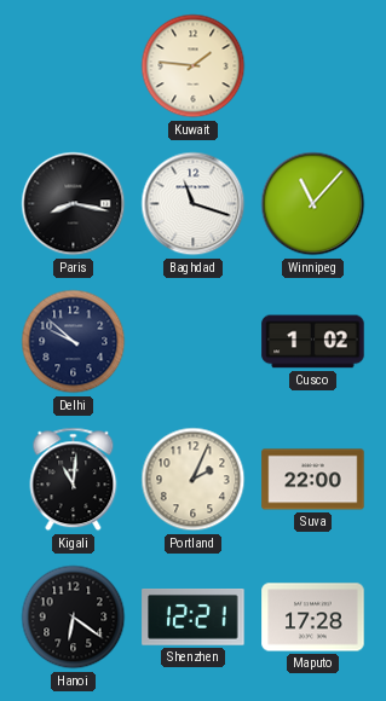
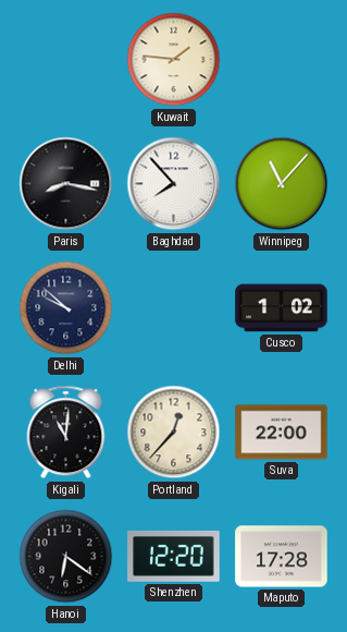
Baghdad: 11:18 -> 7:53 (174, 184)
Portland: 2:04 -> 12:37 (174, 433)
Shenzhen: 12:21 -> 12:20 (174, 557)
